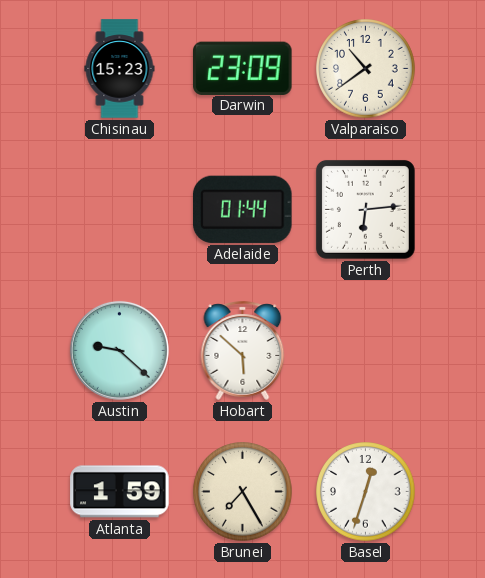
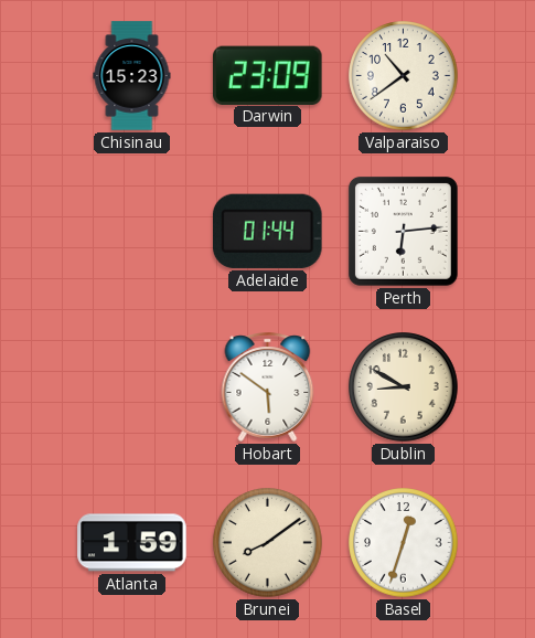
Austin: 9:22 -> none (119, 350)
Hobart: 5:52 -> 5:51 (268, 386)
Dublin: none -> 8:50 (404, 387)
Brunei: 7:25 -> 8:09 (268, 543)
